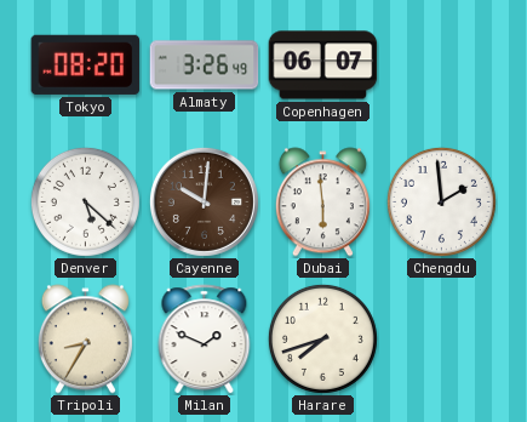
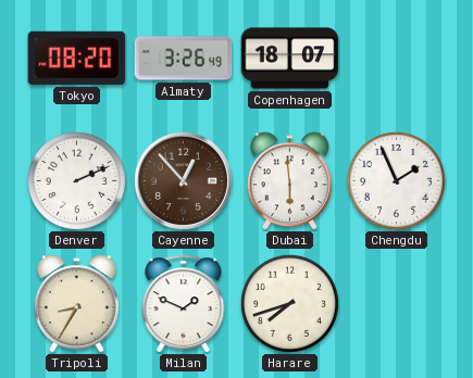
Copenhagen: 06:07 -> 18:07 (290, 59)
Denver: 5:22 -> 2:11 (76, 180)
Cayenne: 10:01 -> 12:53 (183, 180)
Chengdu: 1:59 -> 1:56 (396, 180)
